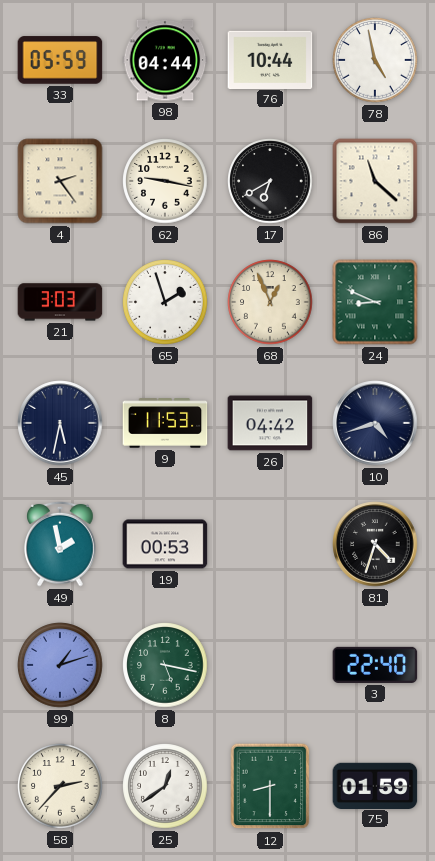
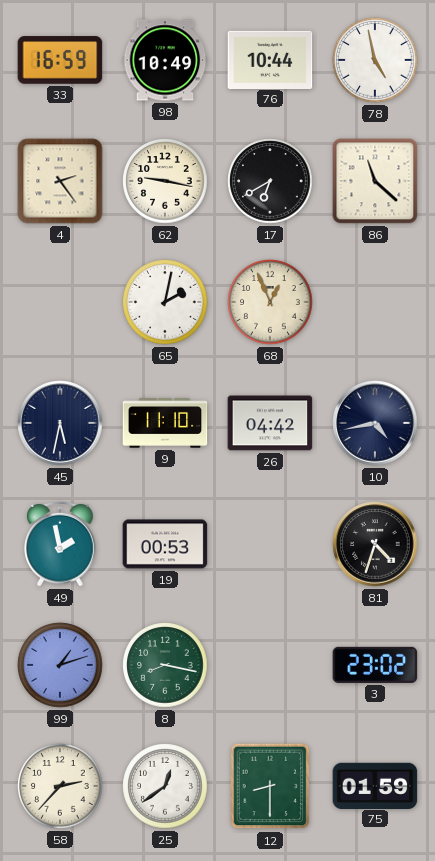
33: 05:59 -> 16:59 (60, 60)
98: 04:44 -> 10:49 (165, 60)
21: 3:03 -> none (60, 302)
65: 1:57 -> 2:02 (165, 302)
24: 8:49 -> none (375, 302)
9: 11:53 -> 11:10 (165, 423)
10: 4:42 -> 4:43 (375, 423)
8: 5:17 -> 8:17 (165, 665)
3: 22:40 -> 23:02 (375, 665)
